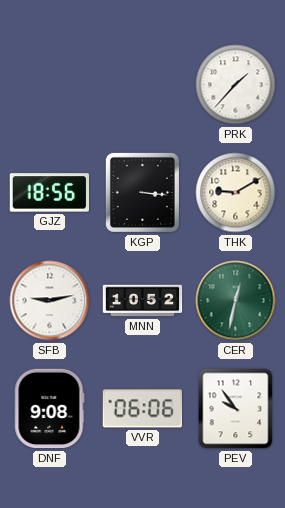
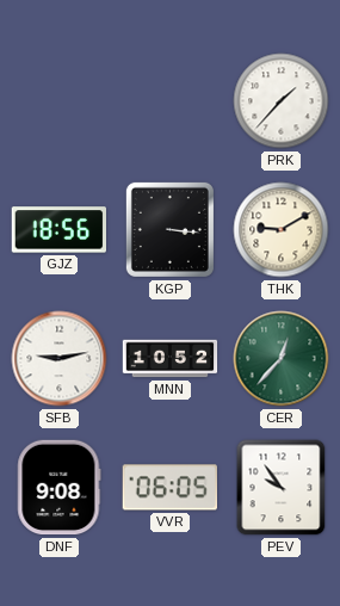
CER: 12:32 -> 12:37 (282, 359)
VVR: 06:06 -> 06:05 (169, 488)
